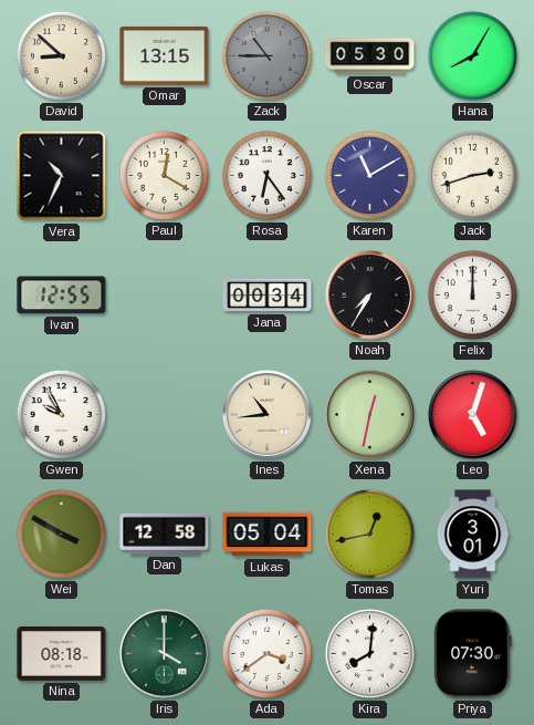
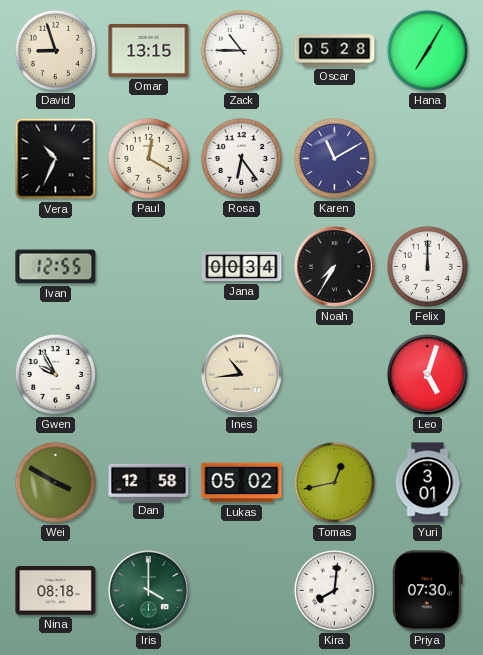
David: 8:52 -> 8:57 (55, 50)
Zack dial: grey -> white (241, 50)
Oscar: 05:30 -> 05:28 (335, 51)
Hana: 8:05 -> 7:05 (427, 50)
Jack: 2:42 -> none (472, 175)
Xena: 12:32 -> none (370, 415)
Lukas: 05:04 -> 05:02 (242, 483)
Ada: 3:39 -> none (266, 653)
